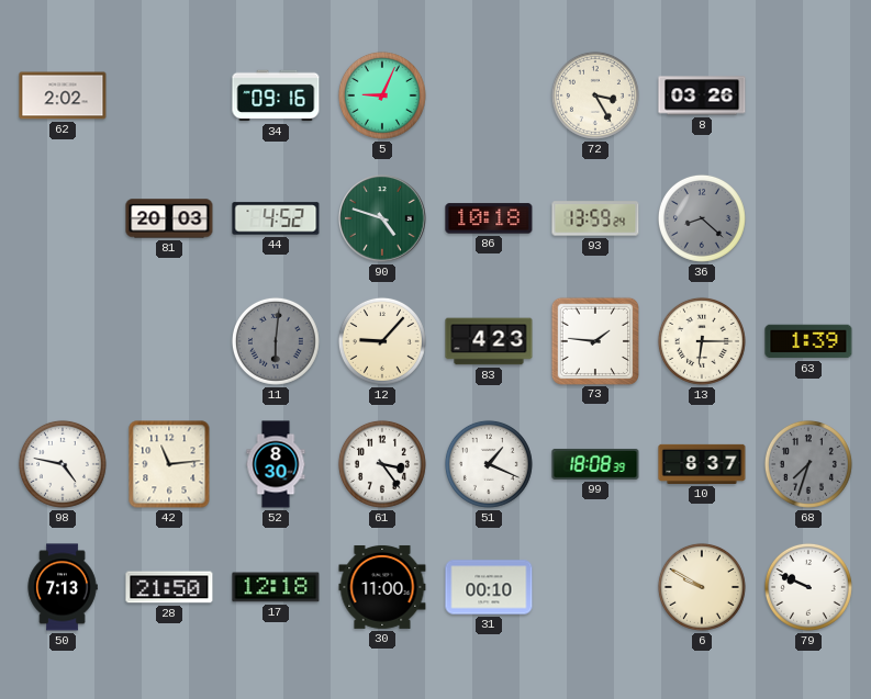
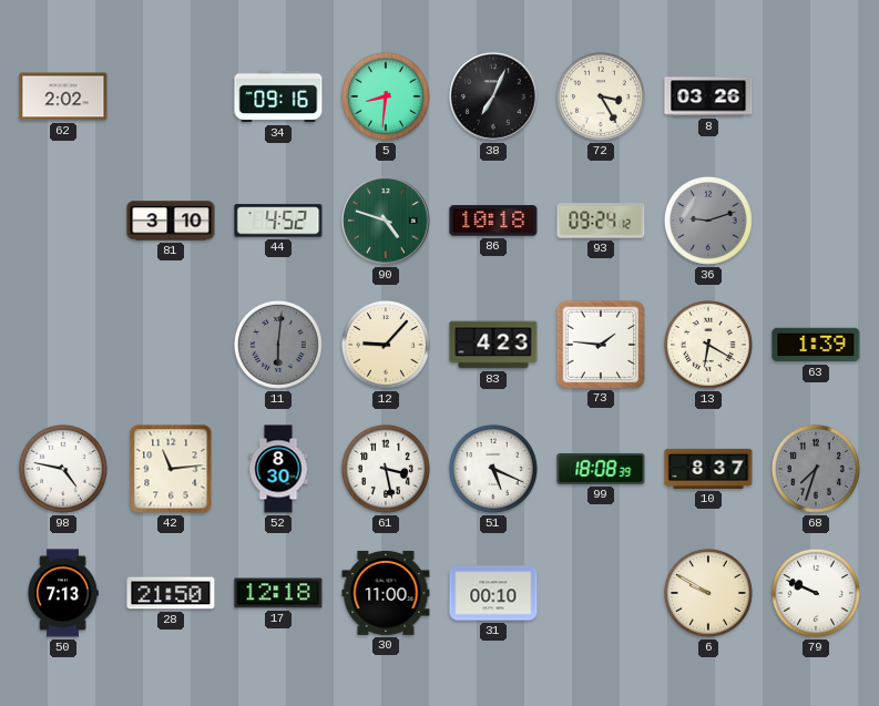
5: 9:04 -> 8:31 (386, 96)
38: none -> 7:04 (493, 96)
81: 20:03 -> 3:10 (171, 221)
93: 13:59 -> 09:24 (601, 221)
36: 8:22 -> 9:12 (708, 221)
13: 6:15 -> 6:20 (708, 345)
61: 3:24 -> 3:28 (386, 469)
51: 1:19 -> 5:19 (493, 469)
